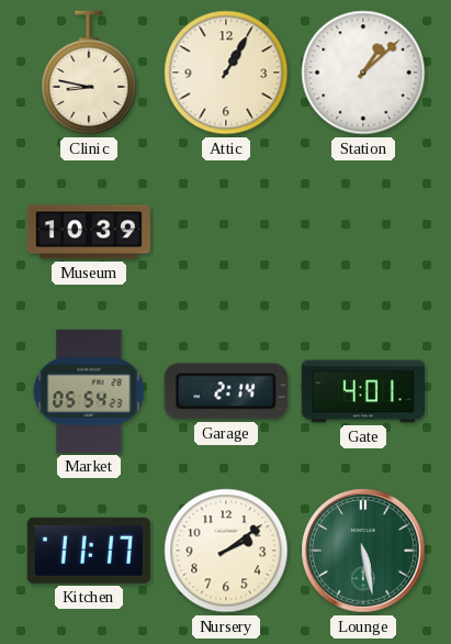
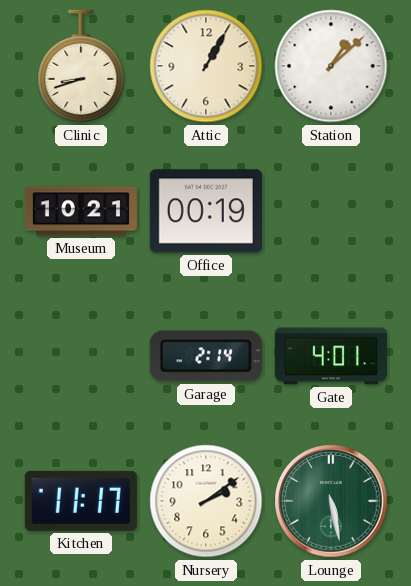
Clinic: 8:47 -> 8:42 (81, 66)
Museum: 10:39 -> 10:21 (81, 211)
Office: none -> 00:19 (206, 211)
Market: 05:54 -> none (89, 391)
